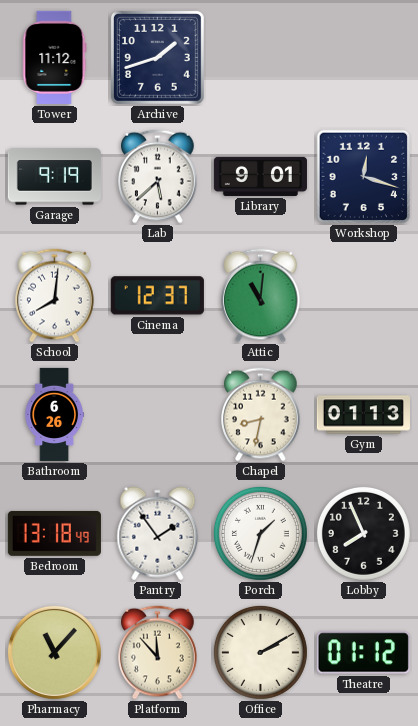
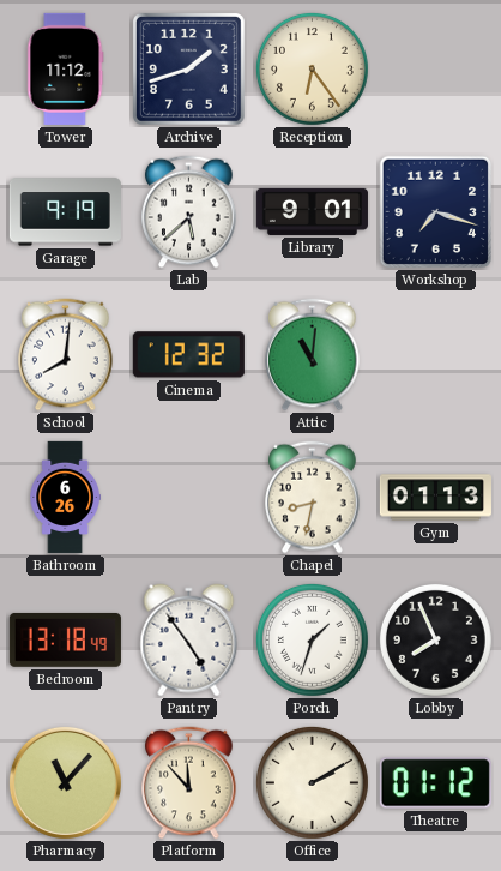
Reception: none -> 6:24 (312, 68)
Workshop: 12:18 -> 7:18 (436, 212)
Cinema: 12:37 -> 12:32 (188, 355)
Pantry: 1:54 -> 4:54 (189, 641)
